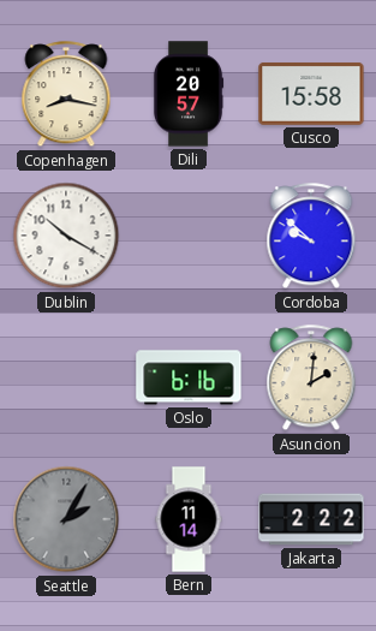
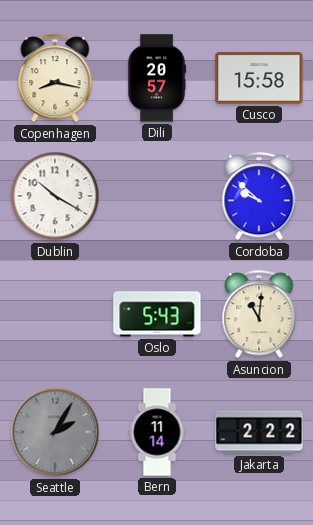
Oslo: 6:16 -> 5:43 (157, 314)
Asuncion: 2:01 -> 11:01 (259, 315)
